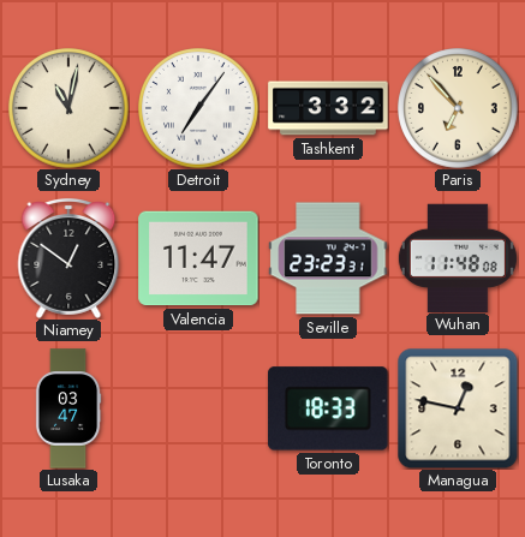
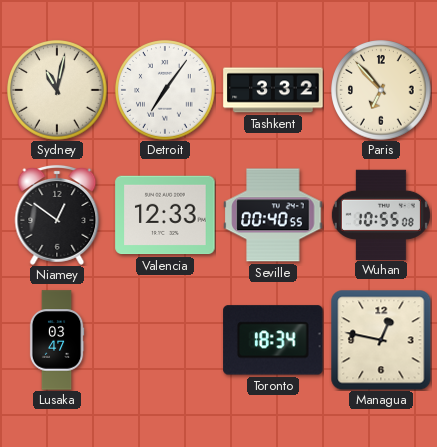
Valencia: 11:47 -> 12:33 (165, 215)
Seville: 23:23 -> 00:40 (273, 215)
Wuhan: 11:48 -> 10:55 (381, 214)
Toronto: 18:33 -> 18:34 (273, 340)
